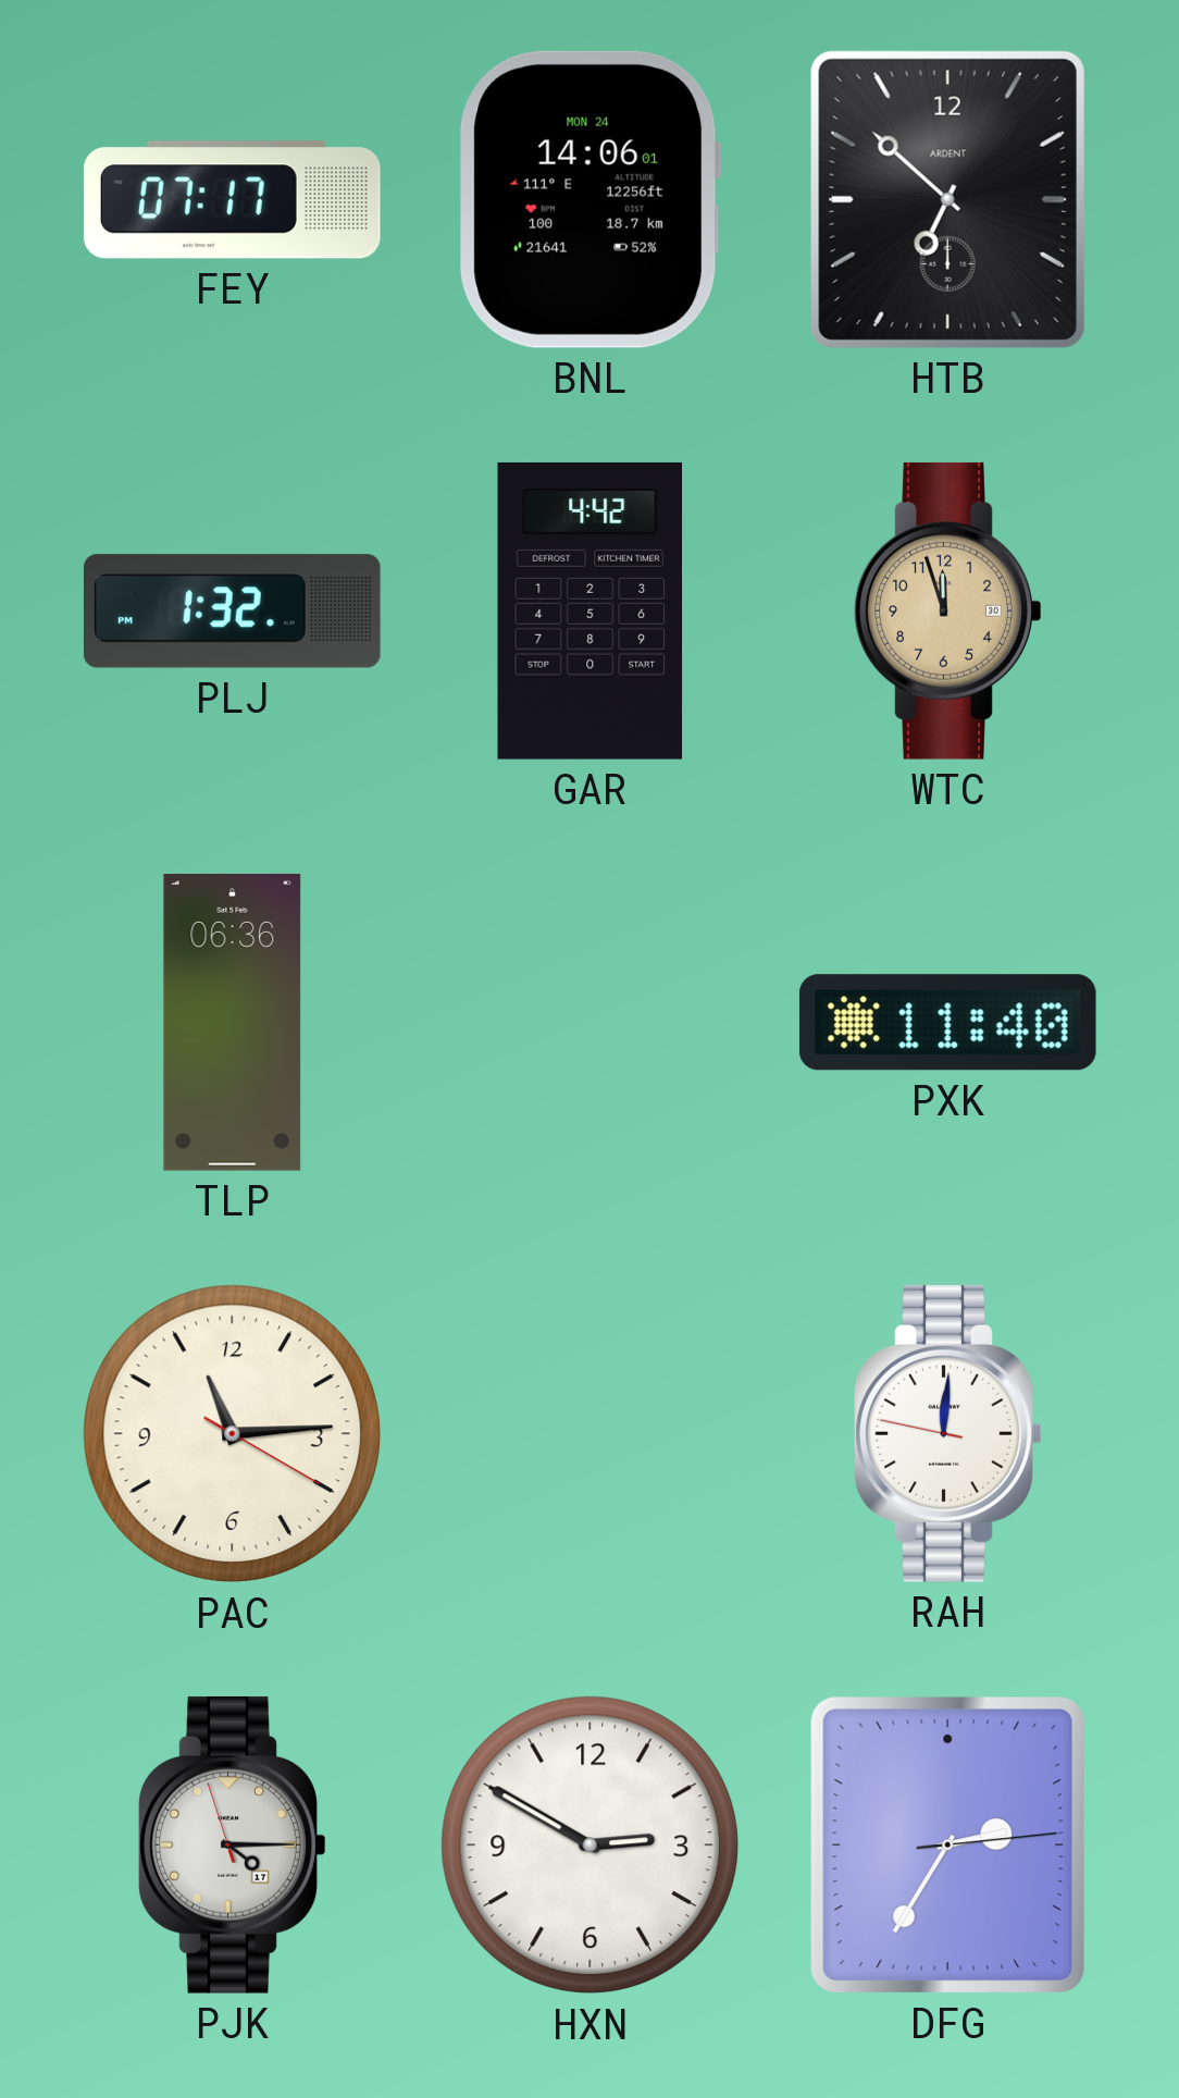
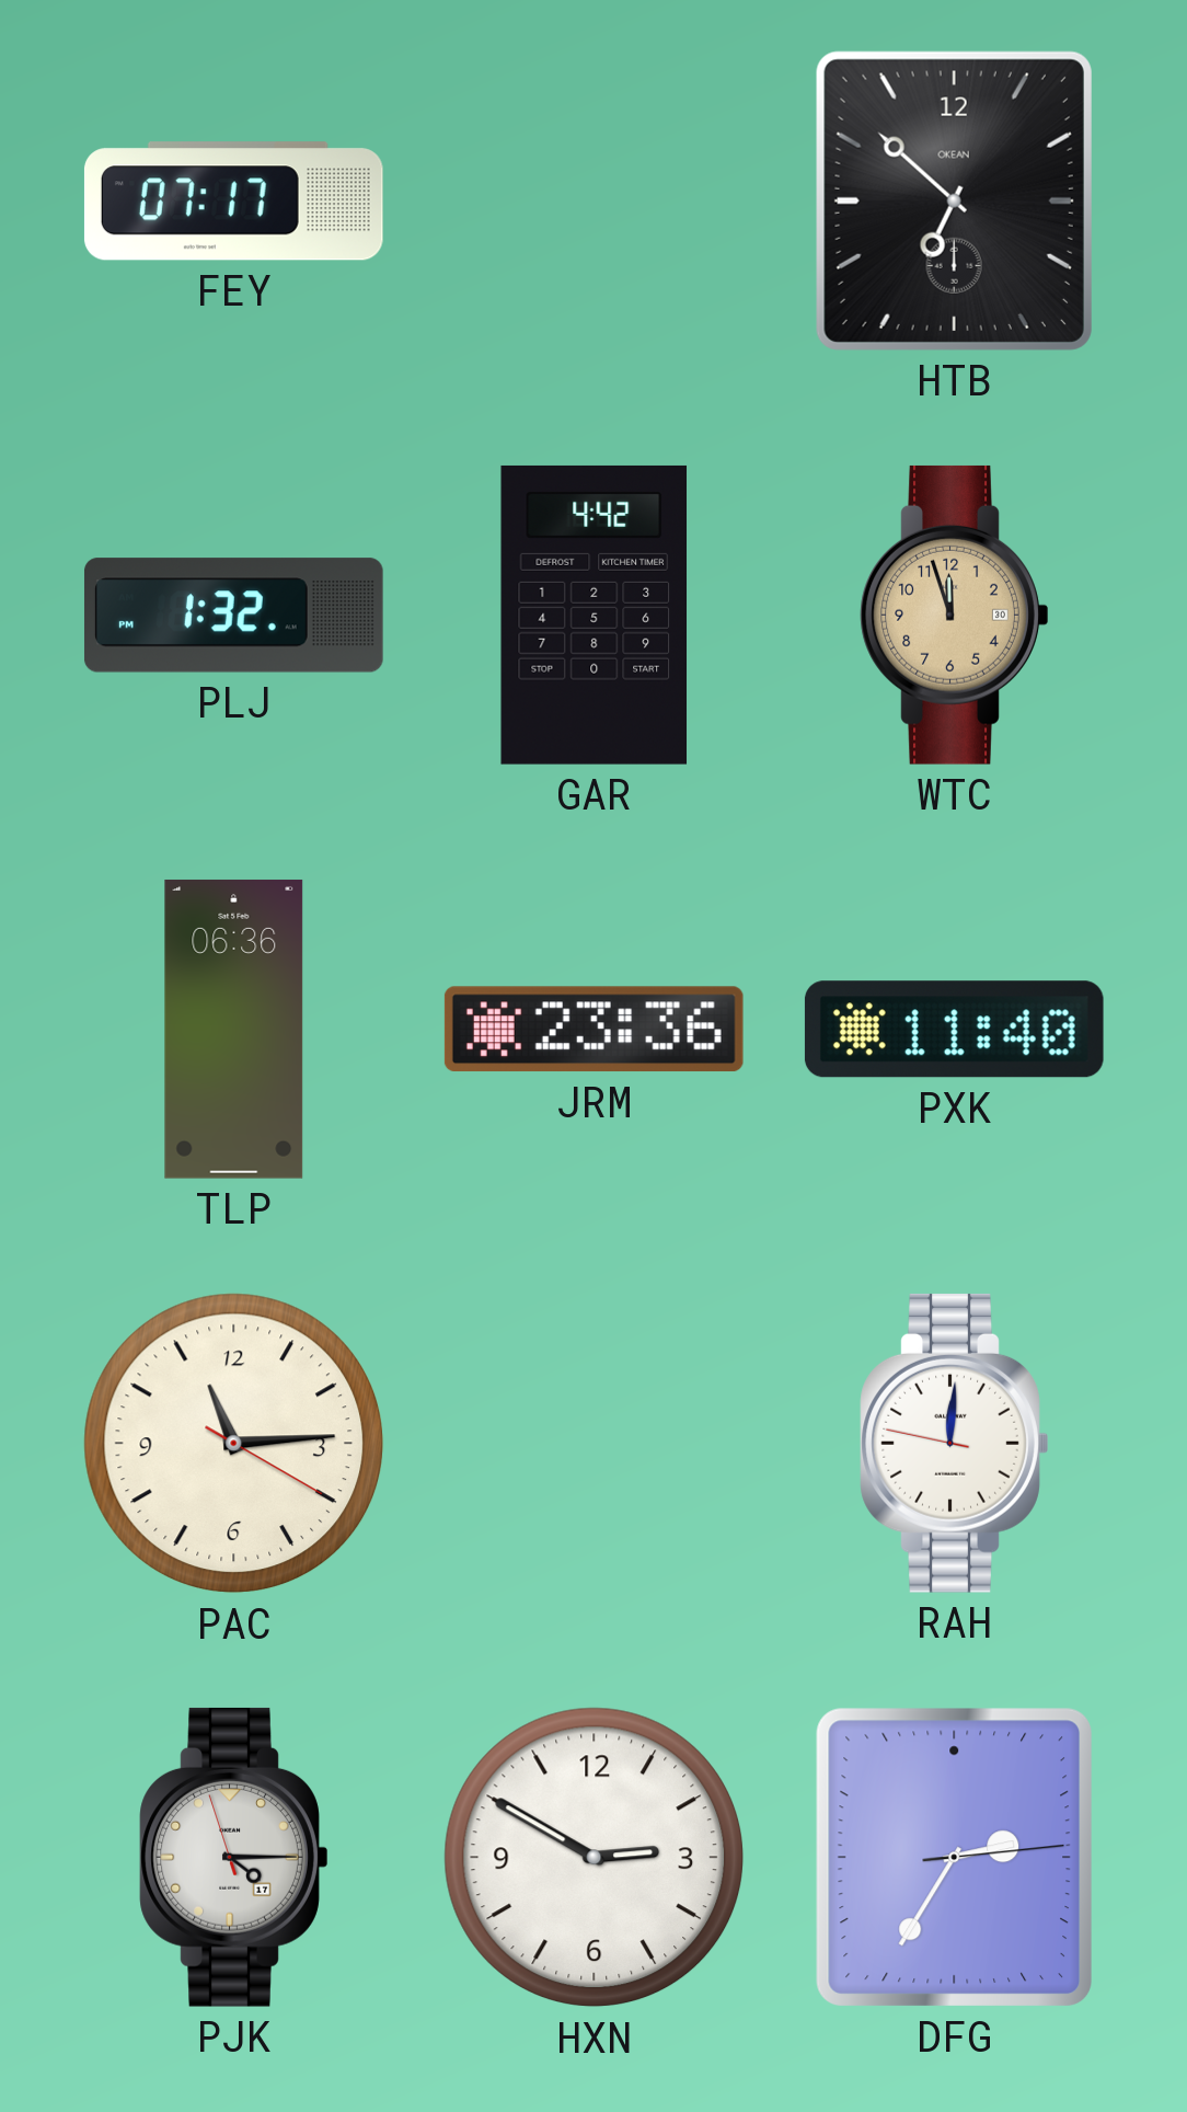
BNL: 14:06 -> none (589, 199)
HTB brand: ARDENT -> OKEAN (954, 200)
JRM: none -> 23:36 (593, 1030)
